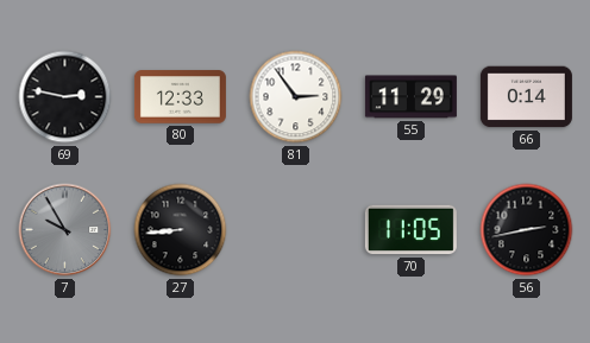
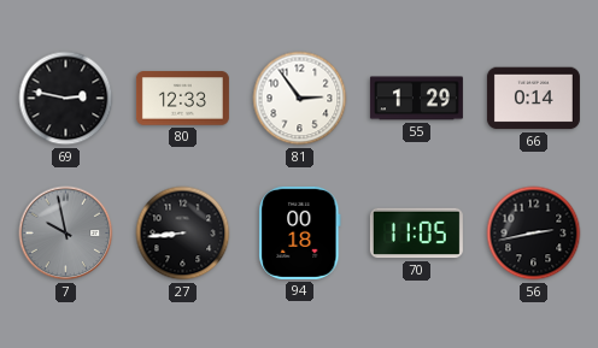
55: 11:29 -> 1:29 (416, 99)
7: 9:55 -> 9:58 (66, 234)
94: none -> 00:18 (300, 232)
